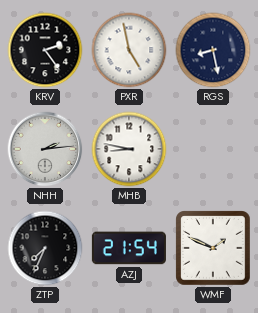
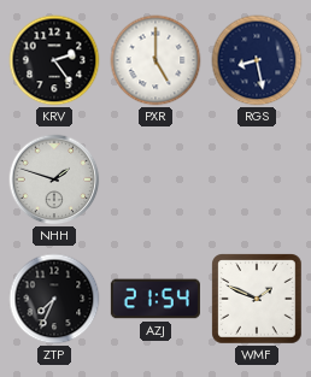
PXR: 4:58 -> 5:00 (155, 60)
NHH: 2:14 -> 1:48 (54, 179)
MHB: 8:47 -> none (129, 149)
